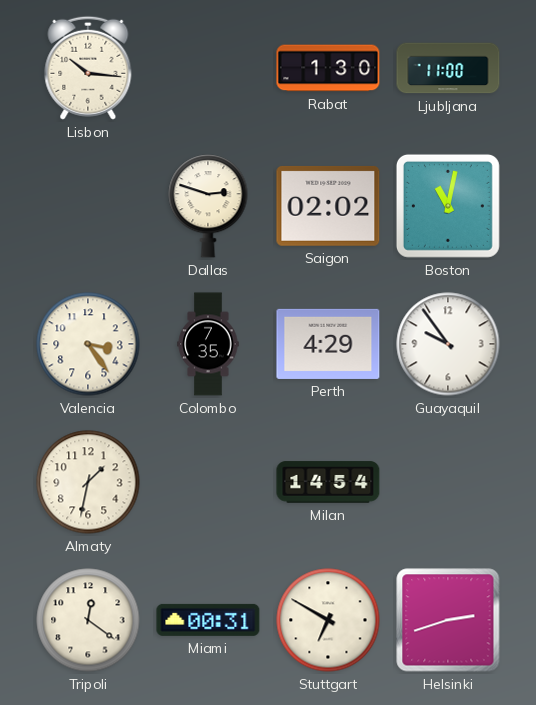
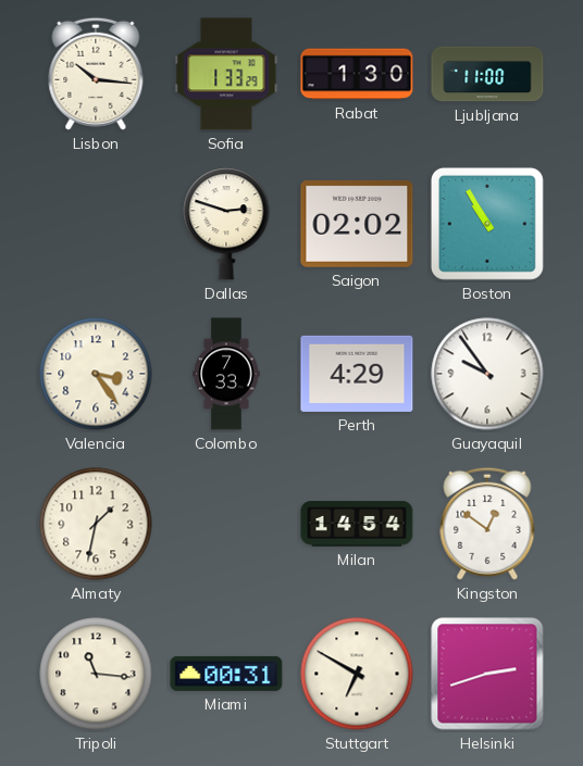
Sofia: none -> 1:33 (226, 74)
Boston: 11:02 -> 10:55 (487, 224)
Colombo: 7:35 -> 7:33 (226, 374)
Kingston: none -> 12:51 (487, 524)
Tripoli: 12:21 -> 11:16 (96, 674)
